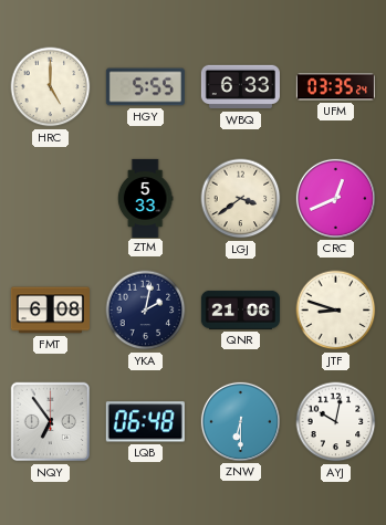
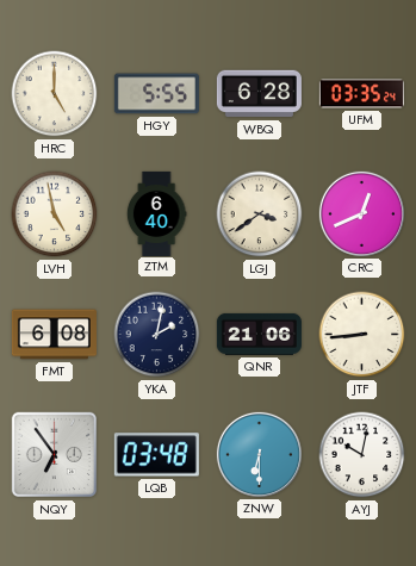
WBQ: 6:33 -> 6:28 (259, 94)
LVH: none -> 4:58 (55, 214)
ZTM: 5:33 -> 6:40 (156, 213)
JTF: 8:48 -> 8:44 (362, 335)
LQB: 06:48 -> 03:48 (156, 455)
